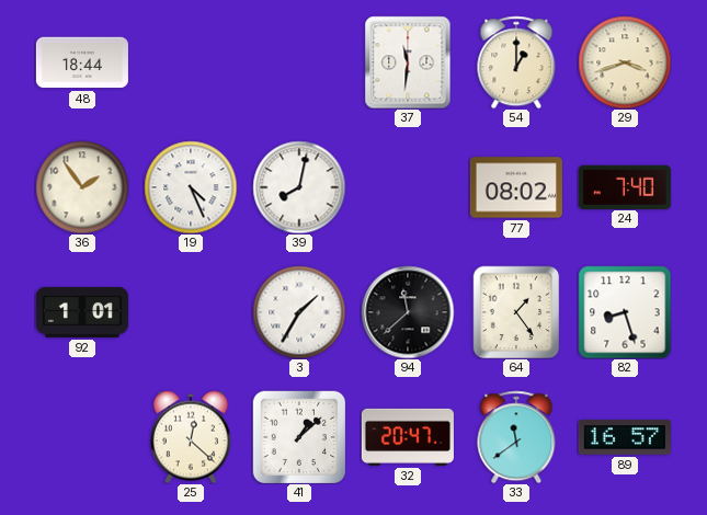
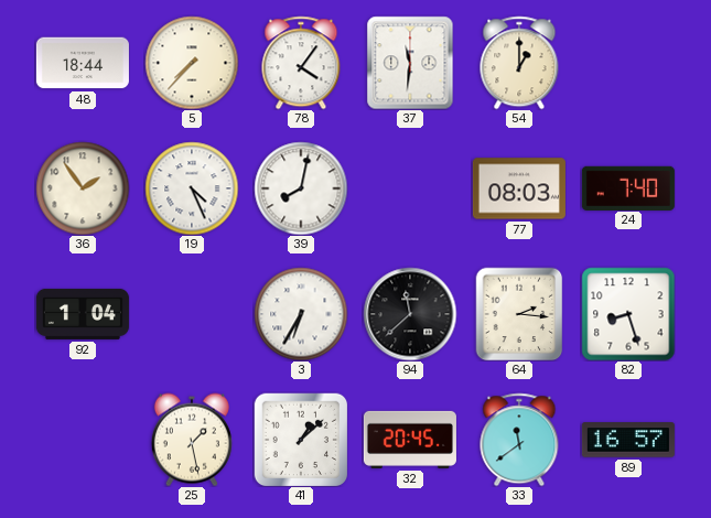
5: none -> 7:37 (192, 63)
78: none -> 4:06 (301, 63)
29: 3:42 -> none (625, 62)
77: 08:02 -> 08:03 (519, 188)
92: 1:01 -> 1:04 (83, 314)
3: 1:35 -> 6:35 (301, 314)
64: 1:24 -> 2:16 (519, 314)
25: 12:22 -> 1:28 (192, 440)
32: 20:47 -> 20:45 (410, 440)
